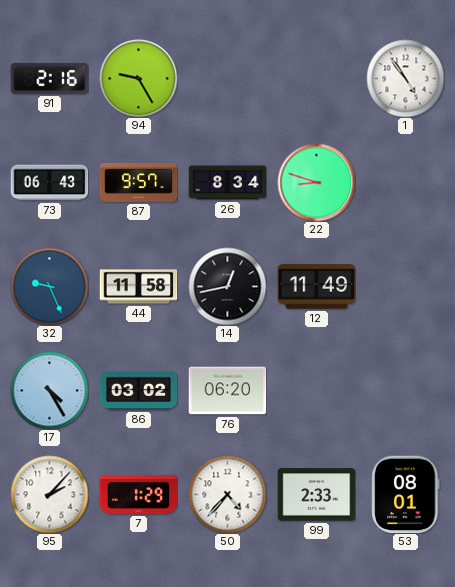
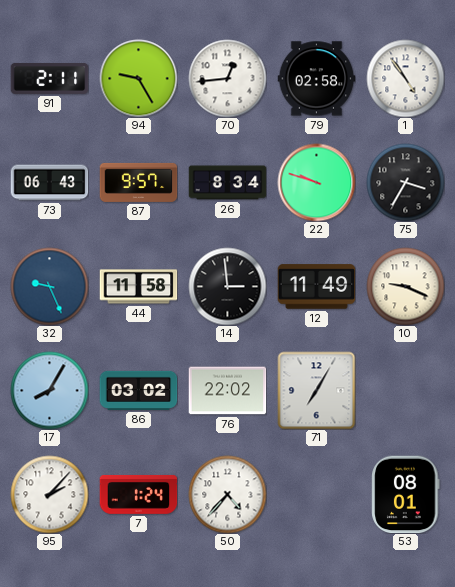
91: 2:16 -> 2:11 (49, 78)
70: none -> 12:44 (227, 78)
79: none -> 02:58 (316, 79)
22: 8:48 -> 9:48 (316, 182)
75: none -> 3:35 (405, 182)
14: 12:43 -> 2:59 (227, 286)
10: none -> 9:19 (405, 286)
17: 4:25 -> 8:05 (49, 390)
76: 06:20 -> 22:02 (227, 391)
71: none -> 7:05 (316, 390)
7: 1:29 -> 1:24 (138, 494)
99: 2:33 -> none (316, 495)
